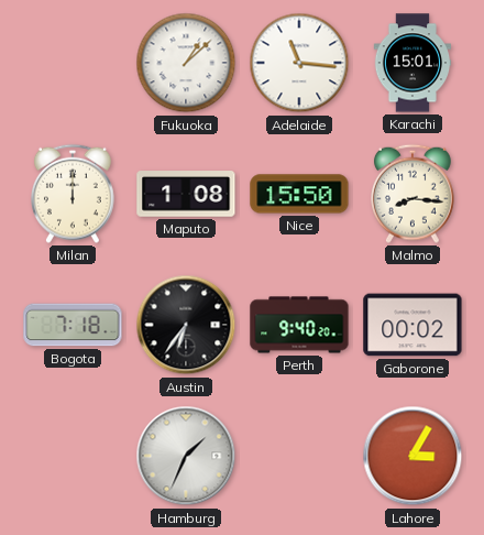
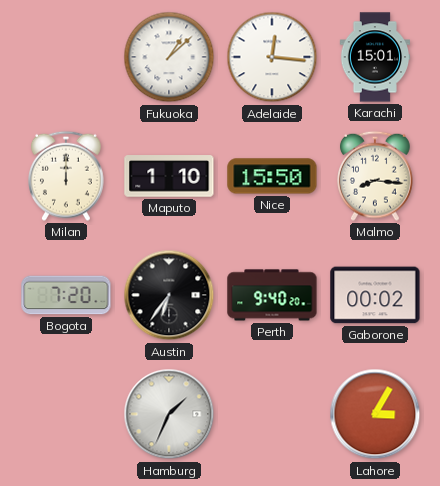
Adelaide: 11:16 -> 12:16 (272, 57)
Maputo: 1:08 -> 1:10 (169, 176)
Bogota: 7:18 -> 7:20 (66, 295)
